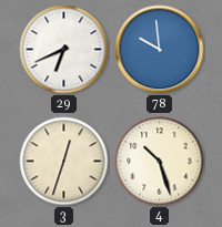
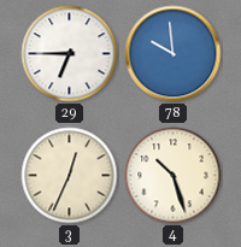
29: 6:41 -> 6:45 (70, 54)
3: 12:33 -> 12:34 (70, 176)
